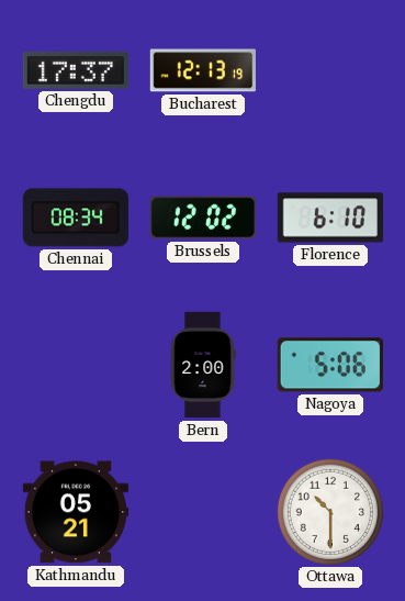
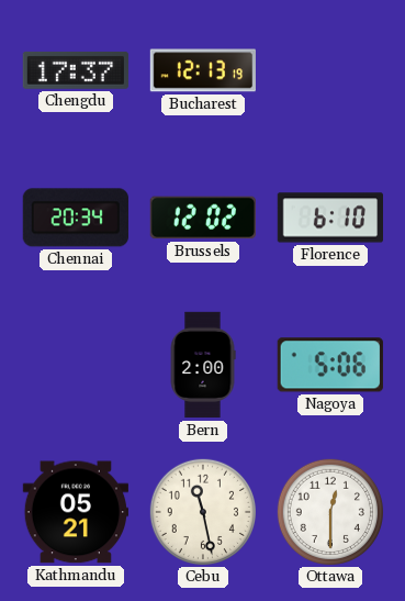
Chennai: 08:34 -> 20:34 (76, 218)
Cebu: none -> 11:28 (202, 511)
Ottawa: 10:30 -> 12:30 (329, 511)
